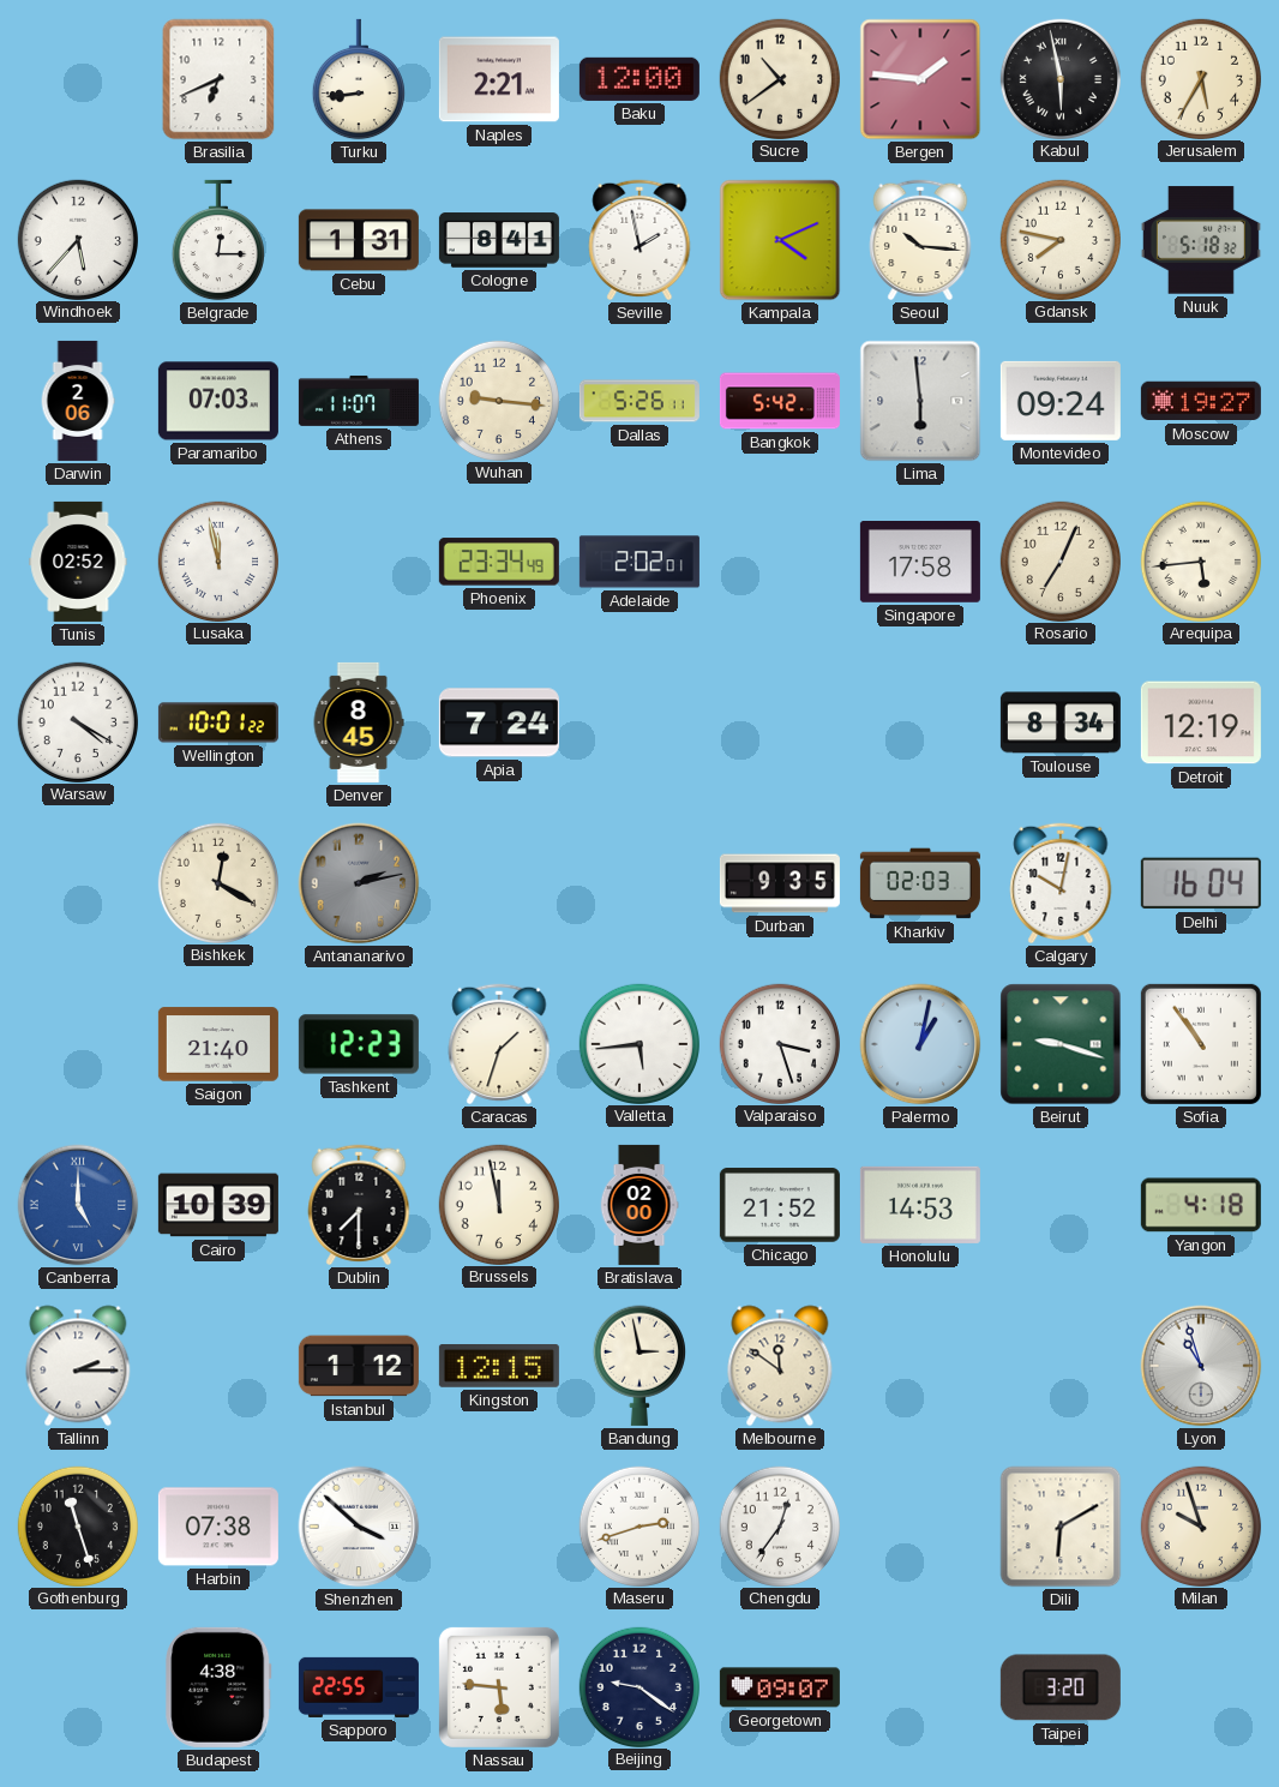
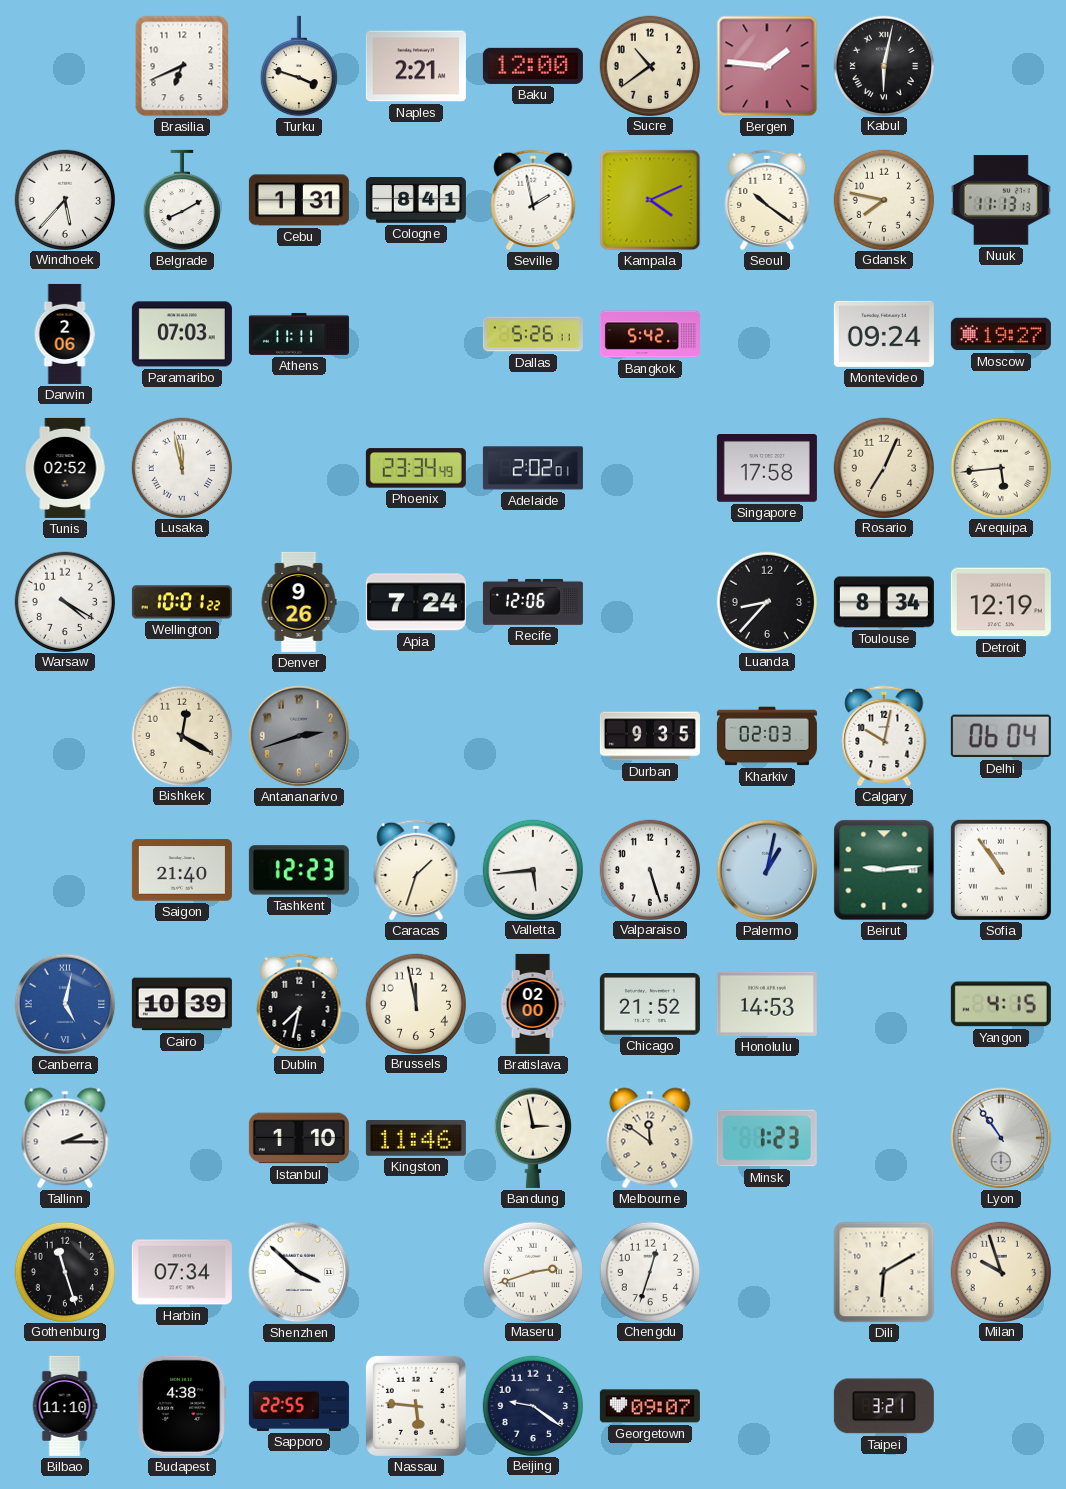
Turku: 8:44 -> 3:48 (299, 66)
Kabul: 5:58 -> 6:02 (883, 65)
Jerusalem: 5:35 -> none (1200, 78)
Belgrade: 12:15 -> 8:10 (182, 200)
Seoul: 10:16 -> 10:21 (767, 200)
Nuuk: 5:18 -> 11:13 (1001, 200)
Athens: 11:07 -> 11:11 (299, 334)
Wuhan: 9:16 -> none (498, 400)
Lima: 5:59 -> none (920, 401)
Denver: 8:45 -> 9:26 (299, 602)
Recife: none -> 12:06 (533, 602)
Luanda: none -> 8:37 (766, 601)
Antananarivo: 2:13 -> 2:42 (299, 736)
Delhi: 16:04 -> 06:04 (1001, 736)
Valparaiso: 3:27 -> 5:27 (649, 869)
Beirut: 9:18 -> 9:14 (884, 870)
Canberra: 5:00 -> 5:02 (65, 1004)
Dublin: 7:30 -> 7:32 (299, 1004)
Yangon: 4:18 -> 4:15 (1001, 1004)
Istanbul: 1:12 -> 1:10 (299, 1138)
Kingston: 12:15 -> 11:46 (416, 1139)
Minsk: none -> 1:23 (767, 1138)
Lyon: 10:57 -> 10:54 (1001, 1138)
Harbin: 07:38 -> 07:34 (182, 1272)
Chengdu: 12:36 -> 12:33 (649, 1271)
Bilbao: none -> 11:10 (65, 1406)
Taipei: 3:20 -> 3:21 (884, 1406)
